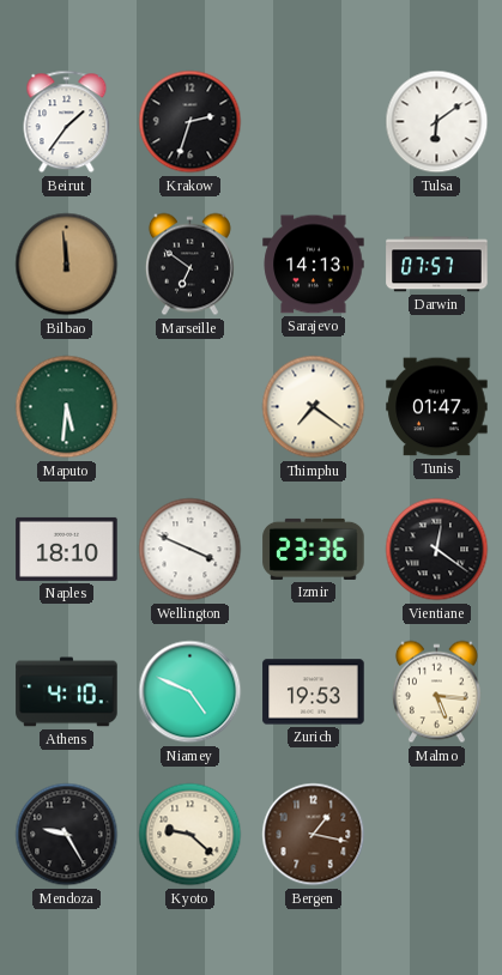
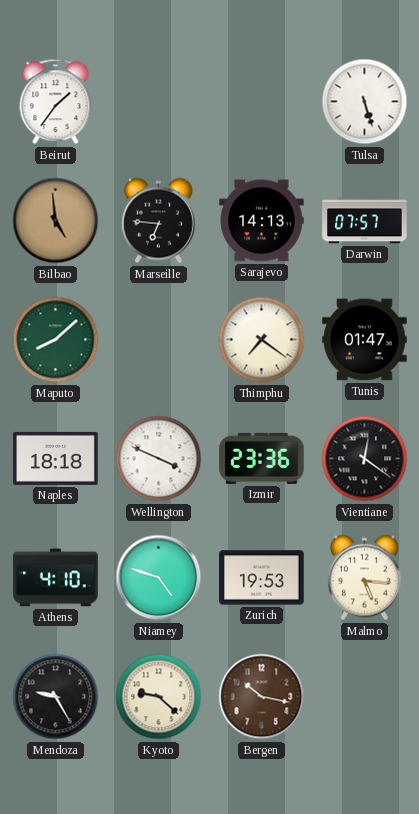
Krakow: 2:33 -> none (190, 122)
Tulsa: 6:09 -> 5:27 (365, 102)
Bilbao: 11:59 -> 4:59 (56, 221)
Marseille: 6:51 -> 6:46 (158, 221)
Maputo: 5:31 -> 8:08 (56, 340)
Naples: 18:10 -> 18:18 (56, 458)
Niamey: 4:49 -> 4:48 (159, 578)
Bergen: 1:17 -> 10:17 (262, 697)
